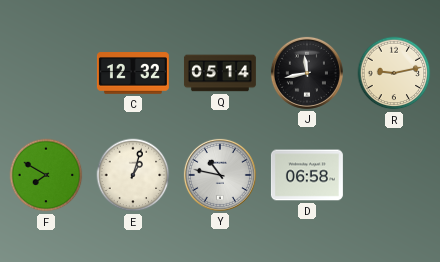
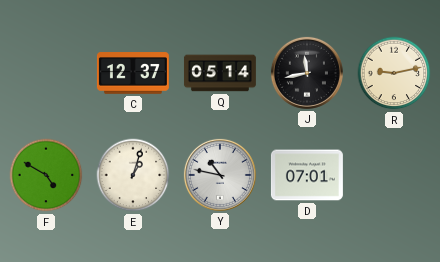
C: 12:32 -> 12:37 (133, 73)
F: 7:50 -> 4:50 (46, 175)
D: 06:58 -> 07:01 (307, 175)
